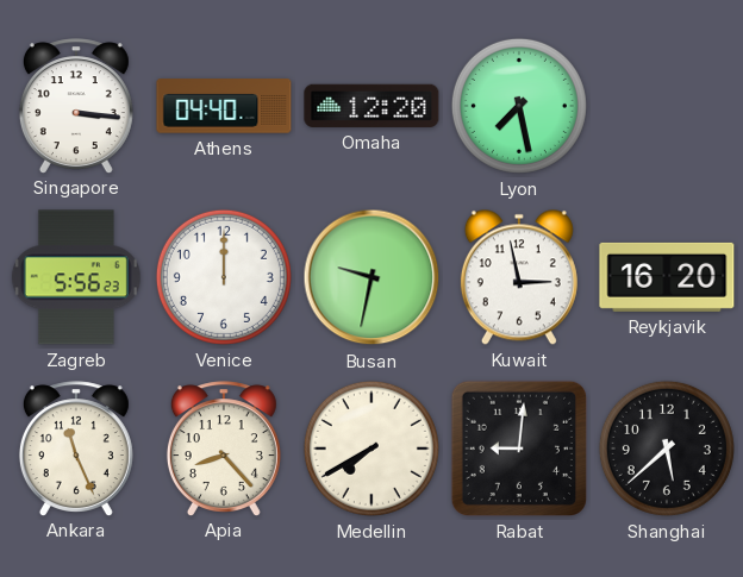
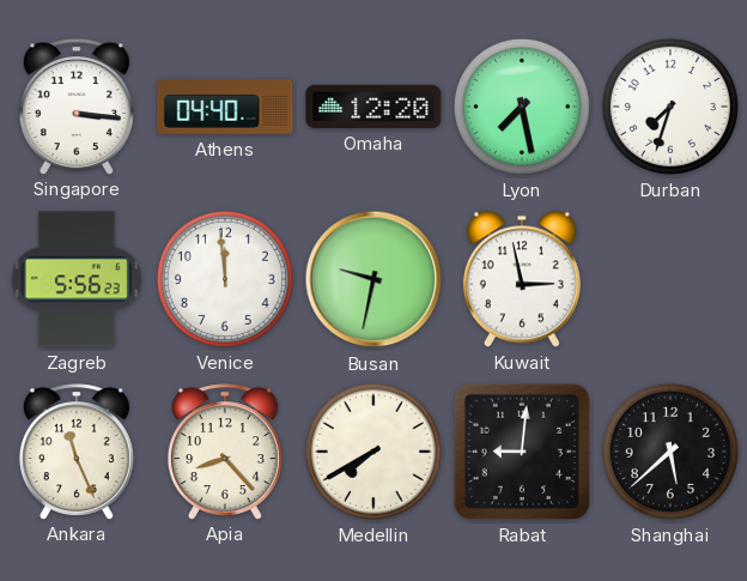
Durban: none -> 7:33 (670, 107)
Venice: 12:00 -> 11:59 (225, 279)
Reykjavik: 16:20 -> none (667, 277)
